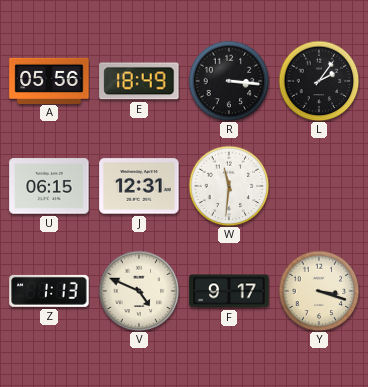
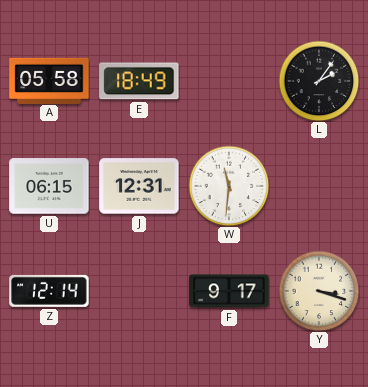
A: 05:56 -> 05:58 (49, 80)
R: 3:16 -> none (229, 81)
Z: 1:13 -> 12:14 (49, 291)
V: 4:49 -> none (139, 291)
